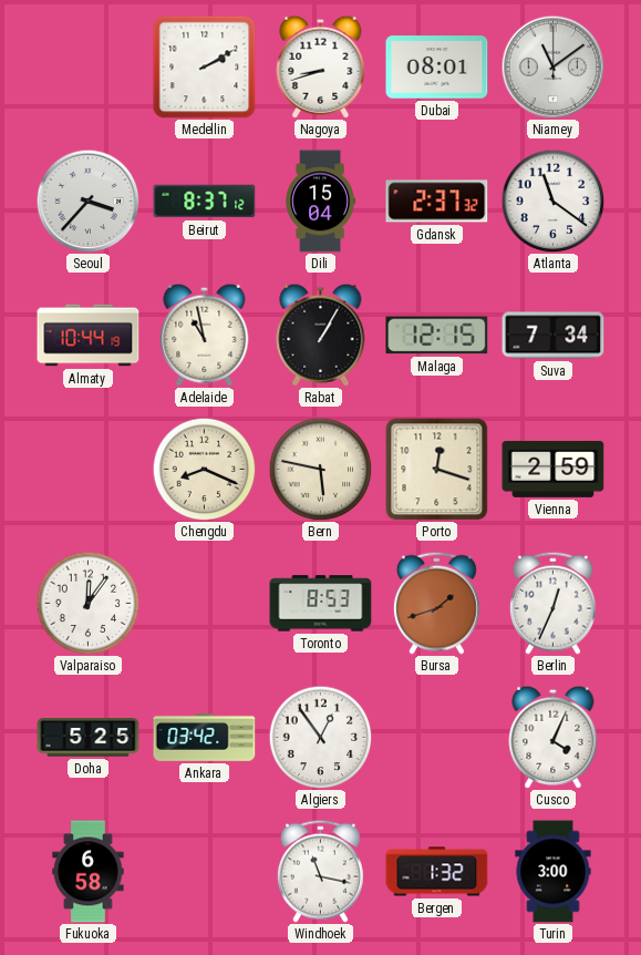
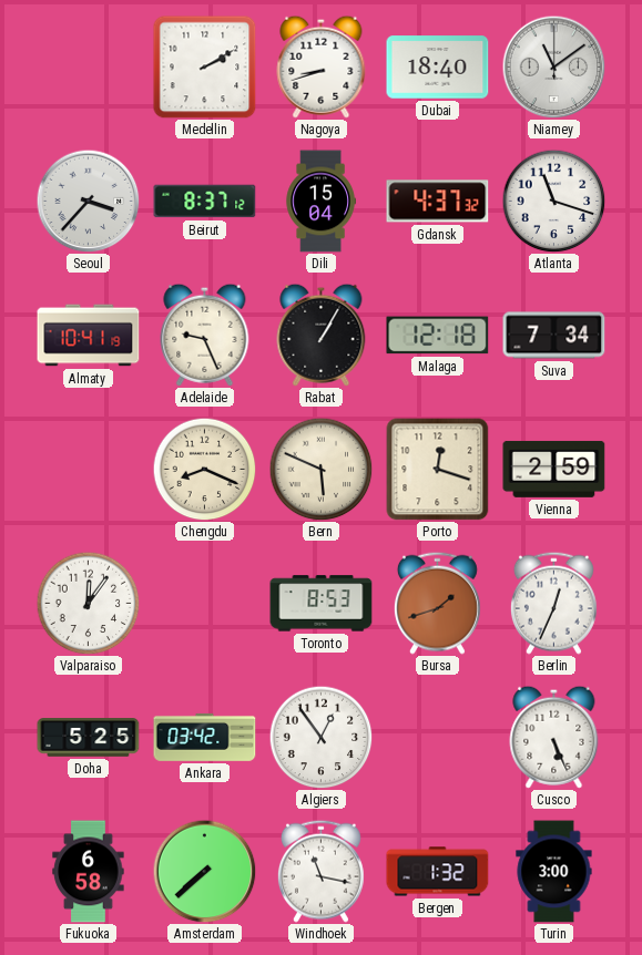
Dubai: 08:01 -> 18:40 (438, 68)
Gdansk: 2:37 -> 4:37 (438, 202)
Atlanta: 11:21 -> 11:18 (553, 201)
Almaty: 10:44 -> 10:41 (89, 336)
Adelaide: 10:58 -> 9:26 (205, 335)
Malaga: 12:15 -> 12:18 (438, 336)
Bern: 5:47 -> 5:49 (320, 469)
Cusco: 4:04 -> 5:26 (554, 737)
Amsterdam: none -> 7:38 (204, 871)
